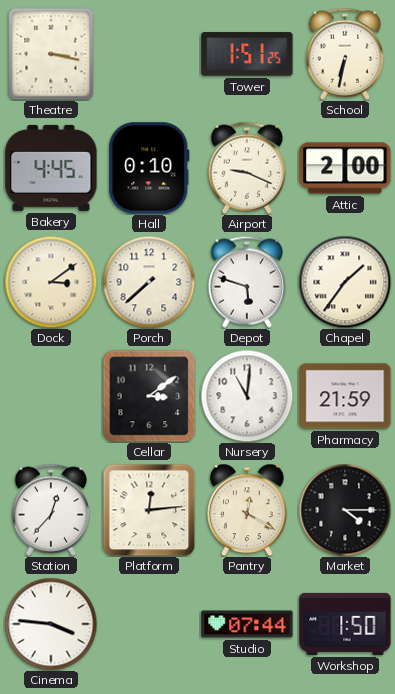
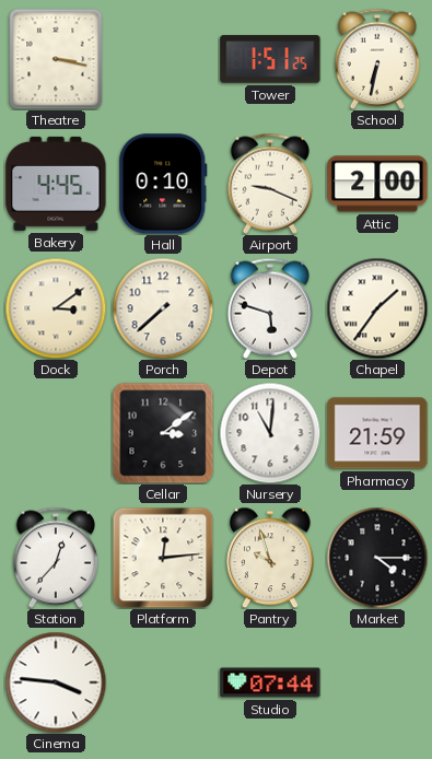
Pantry: 12:20 -> 9:57 (271, 558)
Workshop: 1:50 -> none (345, 624)
